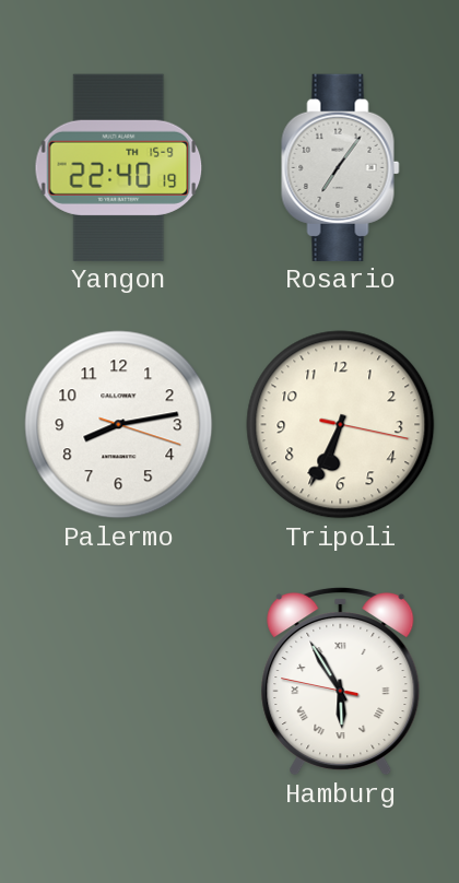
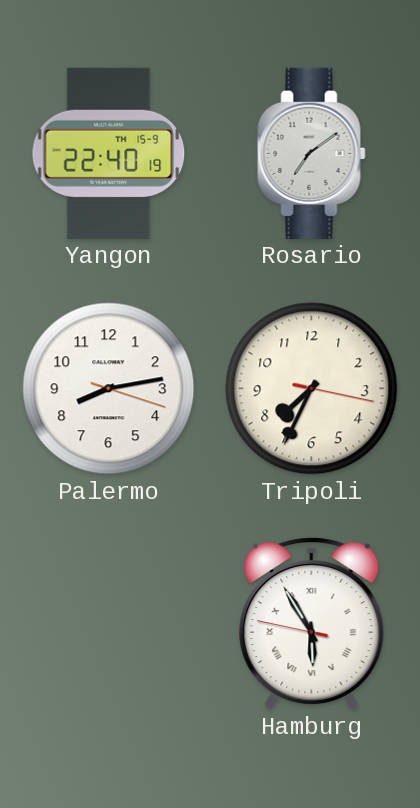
Rosario: 7:06 -> 7:09 (312, 153)
Tripoli: 6:34 -> 7:34 (312, 389)
